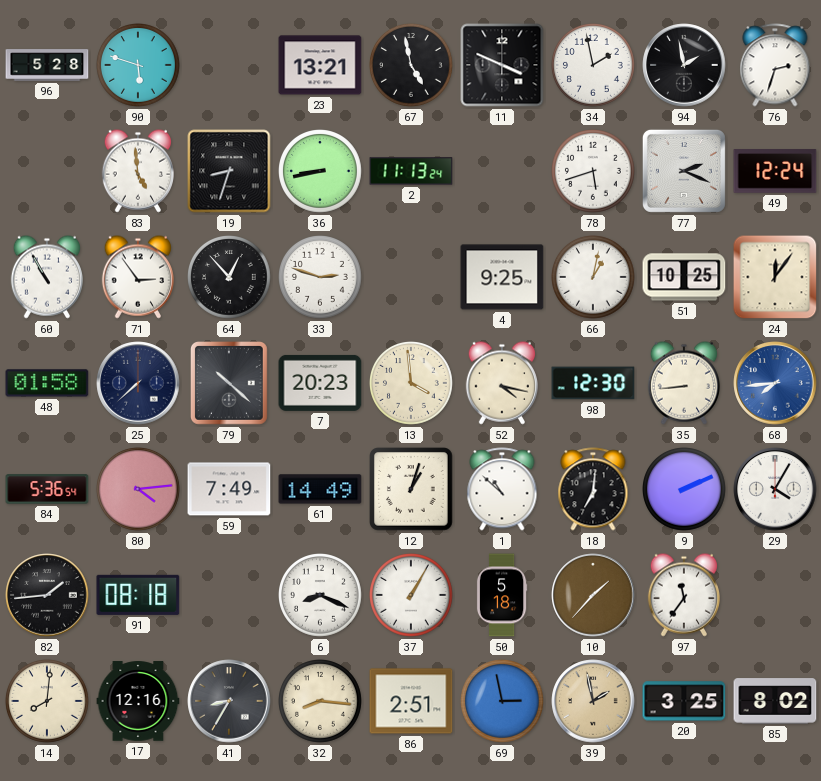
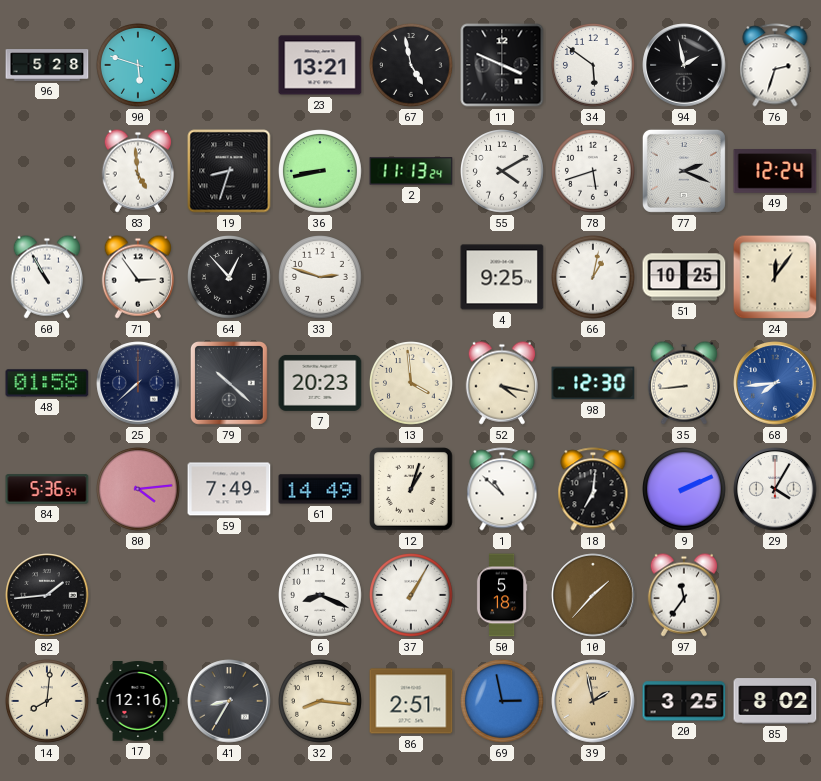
34: 1:58 -> 5:51 (594, 66)
55: none -> 4:10 (503, 172)
91: 08:18 -> none (138, 595)
